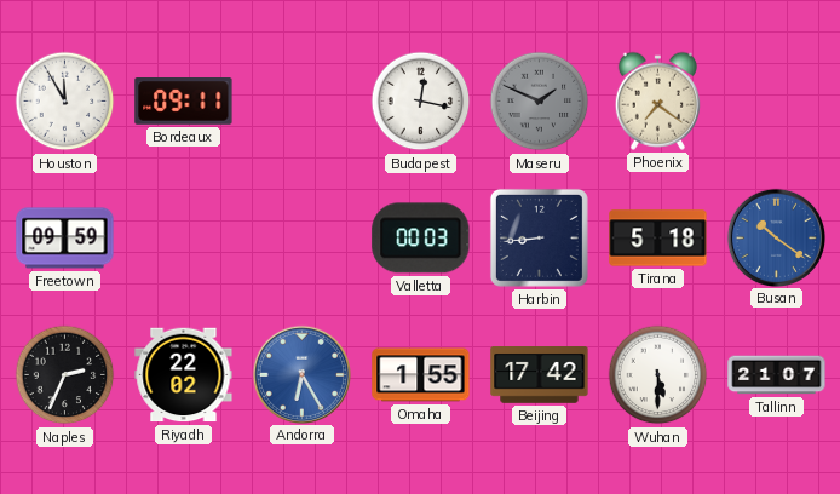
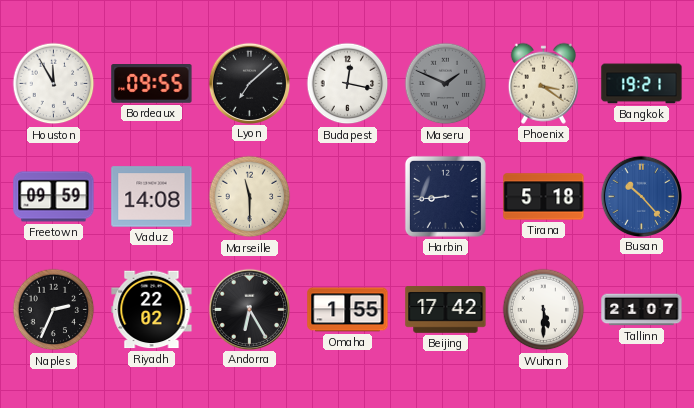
Bordeaux: 09:11 -> 09:55 (152, 84)
Lyon: none -> 7:08 (249, 83)
Phoenix: 7:21 -> 3:21 (543, 83)
Bangkok: none -> 19:21 (642, 84)
Vaduz: none -> 14:08 (152, 197)
Marseille: none -> 11:30 (250, 197)
Valletta: 00:03 -> none (421, 239)
Busan: 10:21 -> 10:23 (641, 196)
Andorra dial: blue -> black (249, 309)
